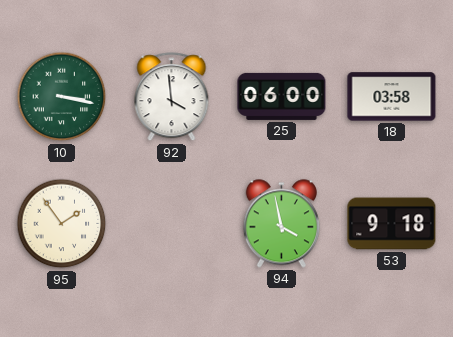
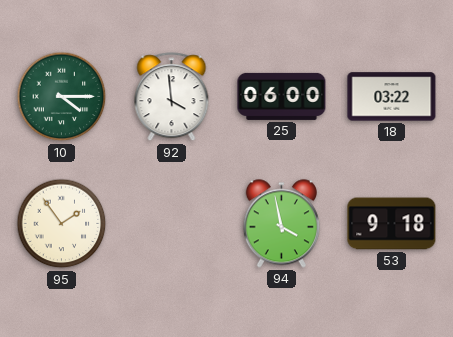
10: 3:17 -> 4:15 (62, 97)
18: 03:58 -> 03:22 (392, 97)
